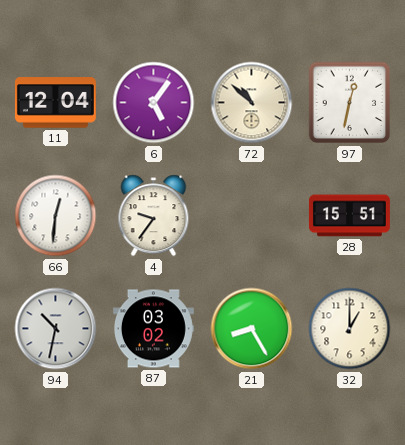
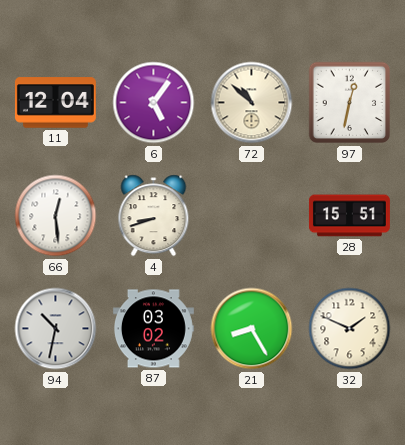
66: 12:31 -> 12:29 (56, 216)
4: 9:36 -> 8:42 (154, 216)
32: 1:00 -> 1:49 (350, 329)
